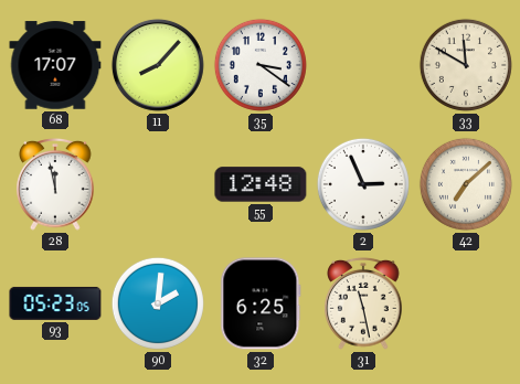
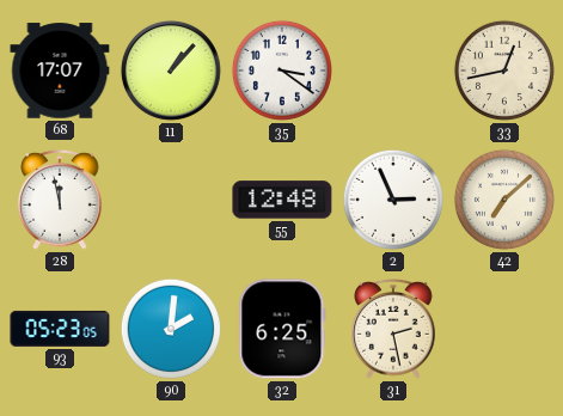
11: 8:07 -> 1:07 (171, 71)
33: 11:50 -> 12:43 (504, 71)
31: 11:28 -> 2:28 (393, 330)
